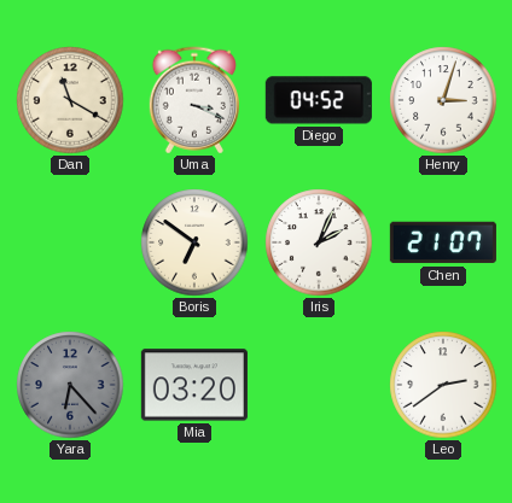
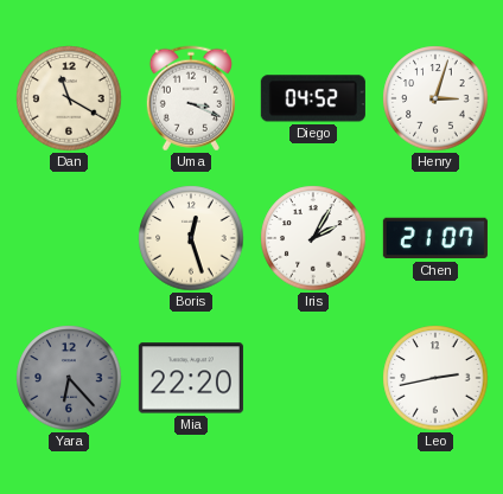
Boris: 6:51 -> 12:27 (191, 238)
Iris: 2:04 -> 2:05 (313, 238)
Mia: 03:20 -> 22:20 (191, 378)
Leo: 2:39 -> 2:43 (435, 378)
